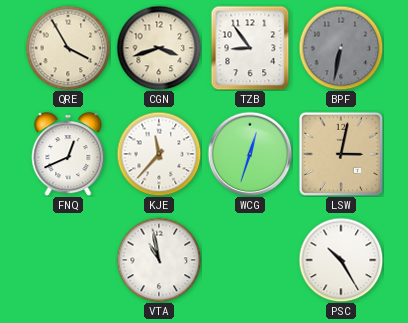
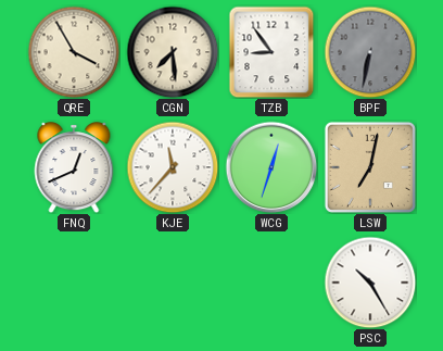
CGN: 3:42 -> 7:29 (173, 52)
LSW: 3:02 -> 7:02 (370, 167)
VTA: 10:58 -> none (159, 260)
